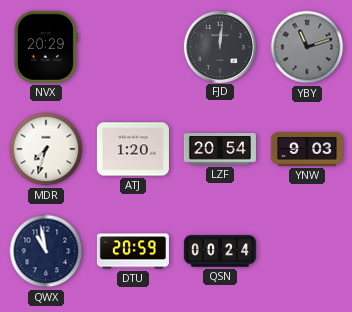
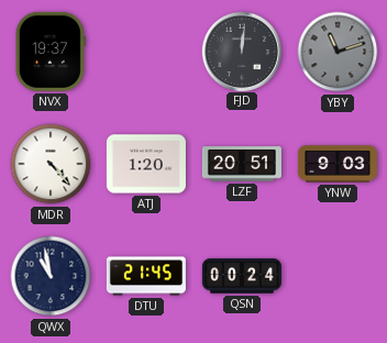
NVX: 20:29 -> 19:37 (51, 52)
MDR: 7:33 -> 4:23 (51, 164)
LZF: 20:54 -> 20:51 (242, 164)
DTU: 20:59 -> 21:45 (146, 276)
